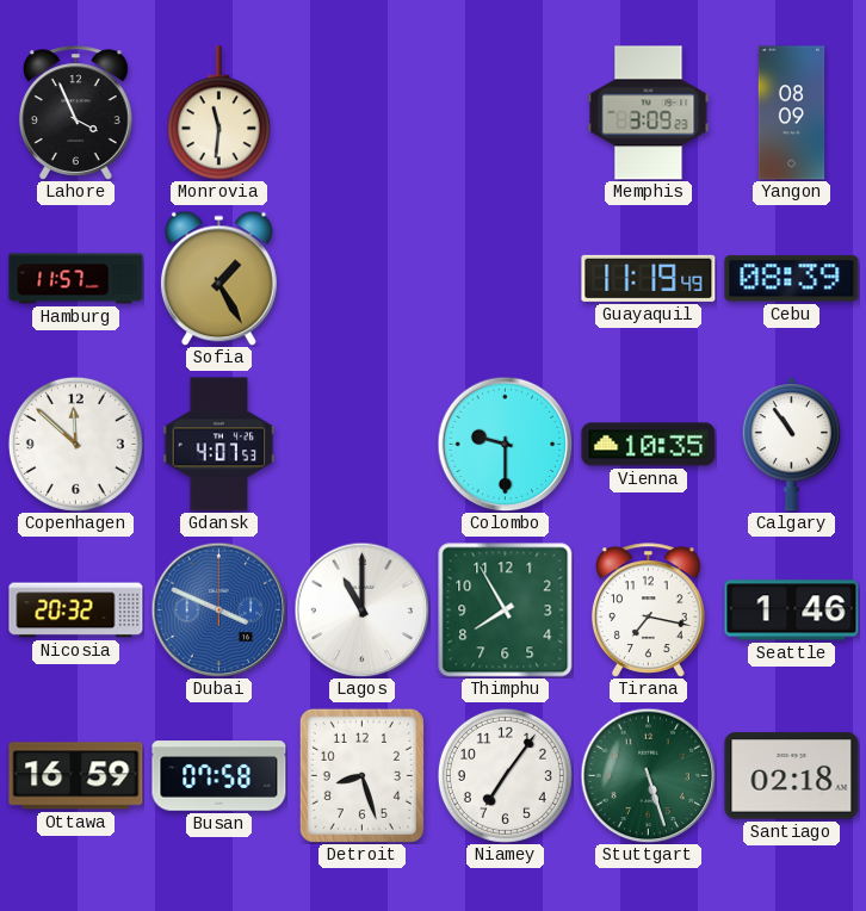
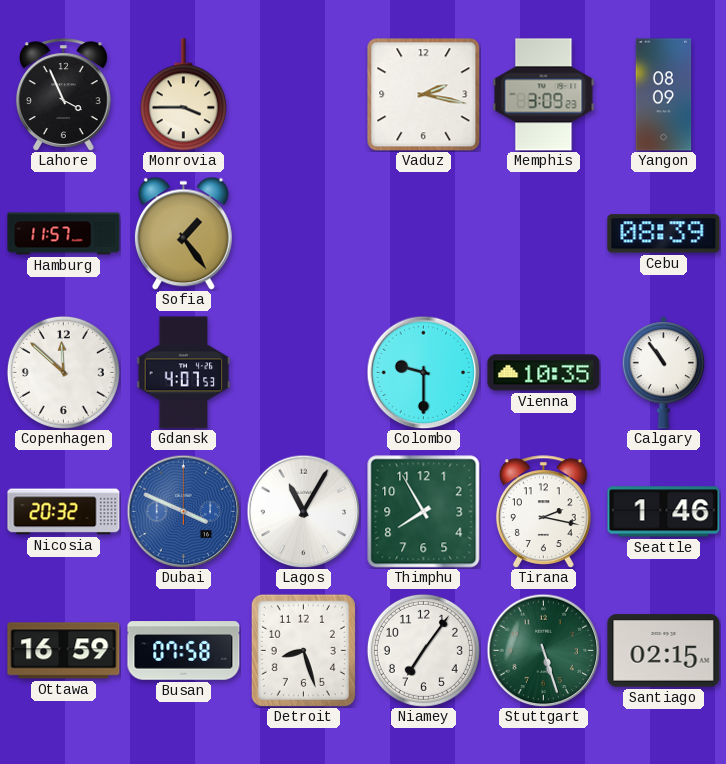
Monrovia: 11:31 -> 3:45 (183, 95)
Vaduz: none -> 2:17 (424, 95)
Sofia: 1:25 -> 1:24 (183, 233)
Guayaquil: 11:19 -> none (649, 278)
Lagos: 11:00 -> 11:05 (303, 511)
Tirana: 7:17 -> 2:17 (544, 512)
Santiago: 02:18 -> 02:15 (664, 651)
